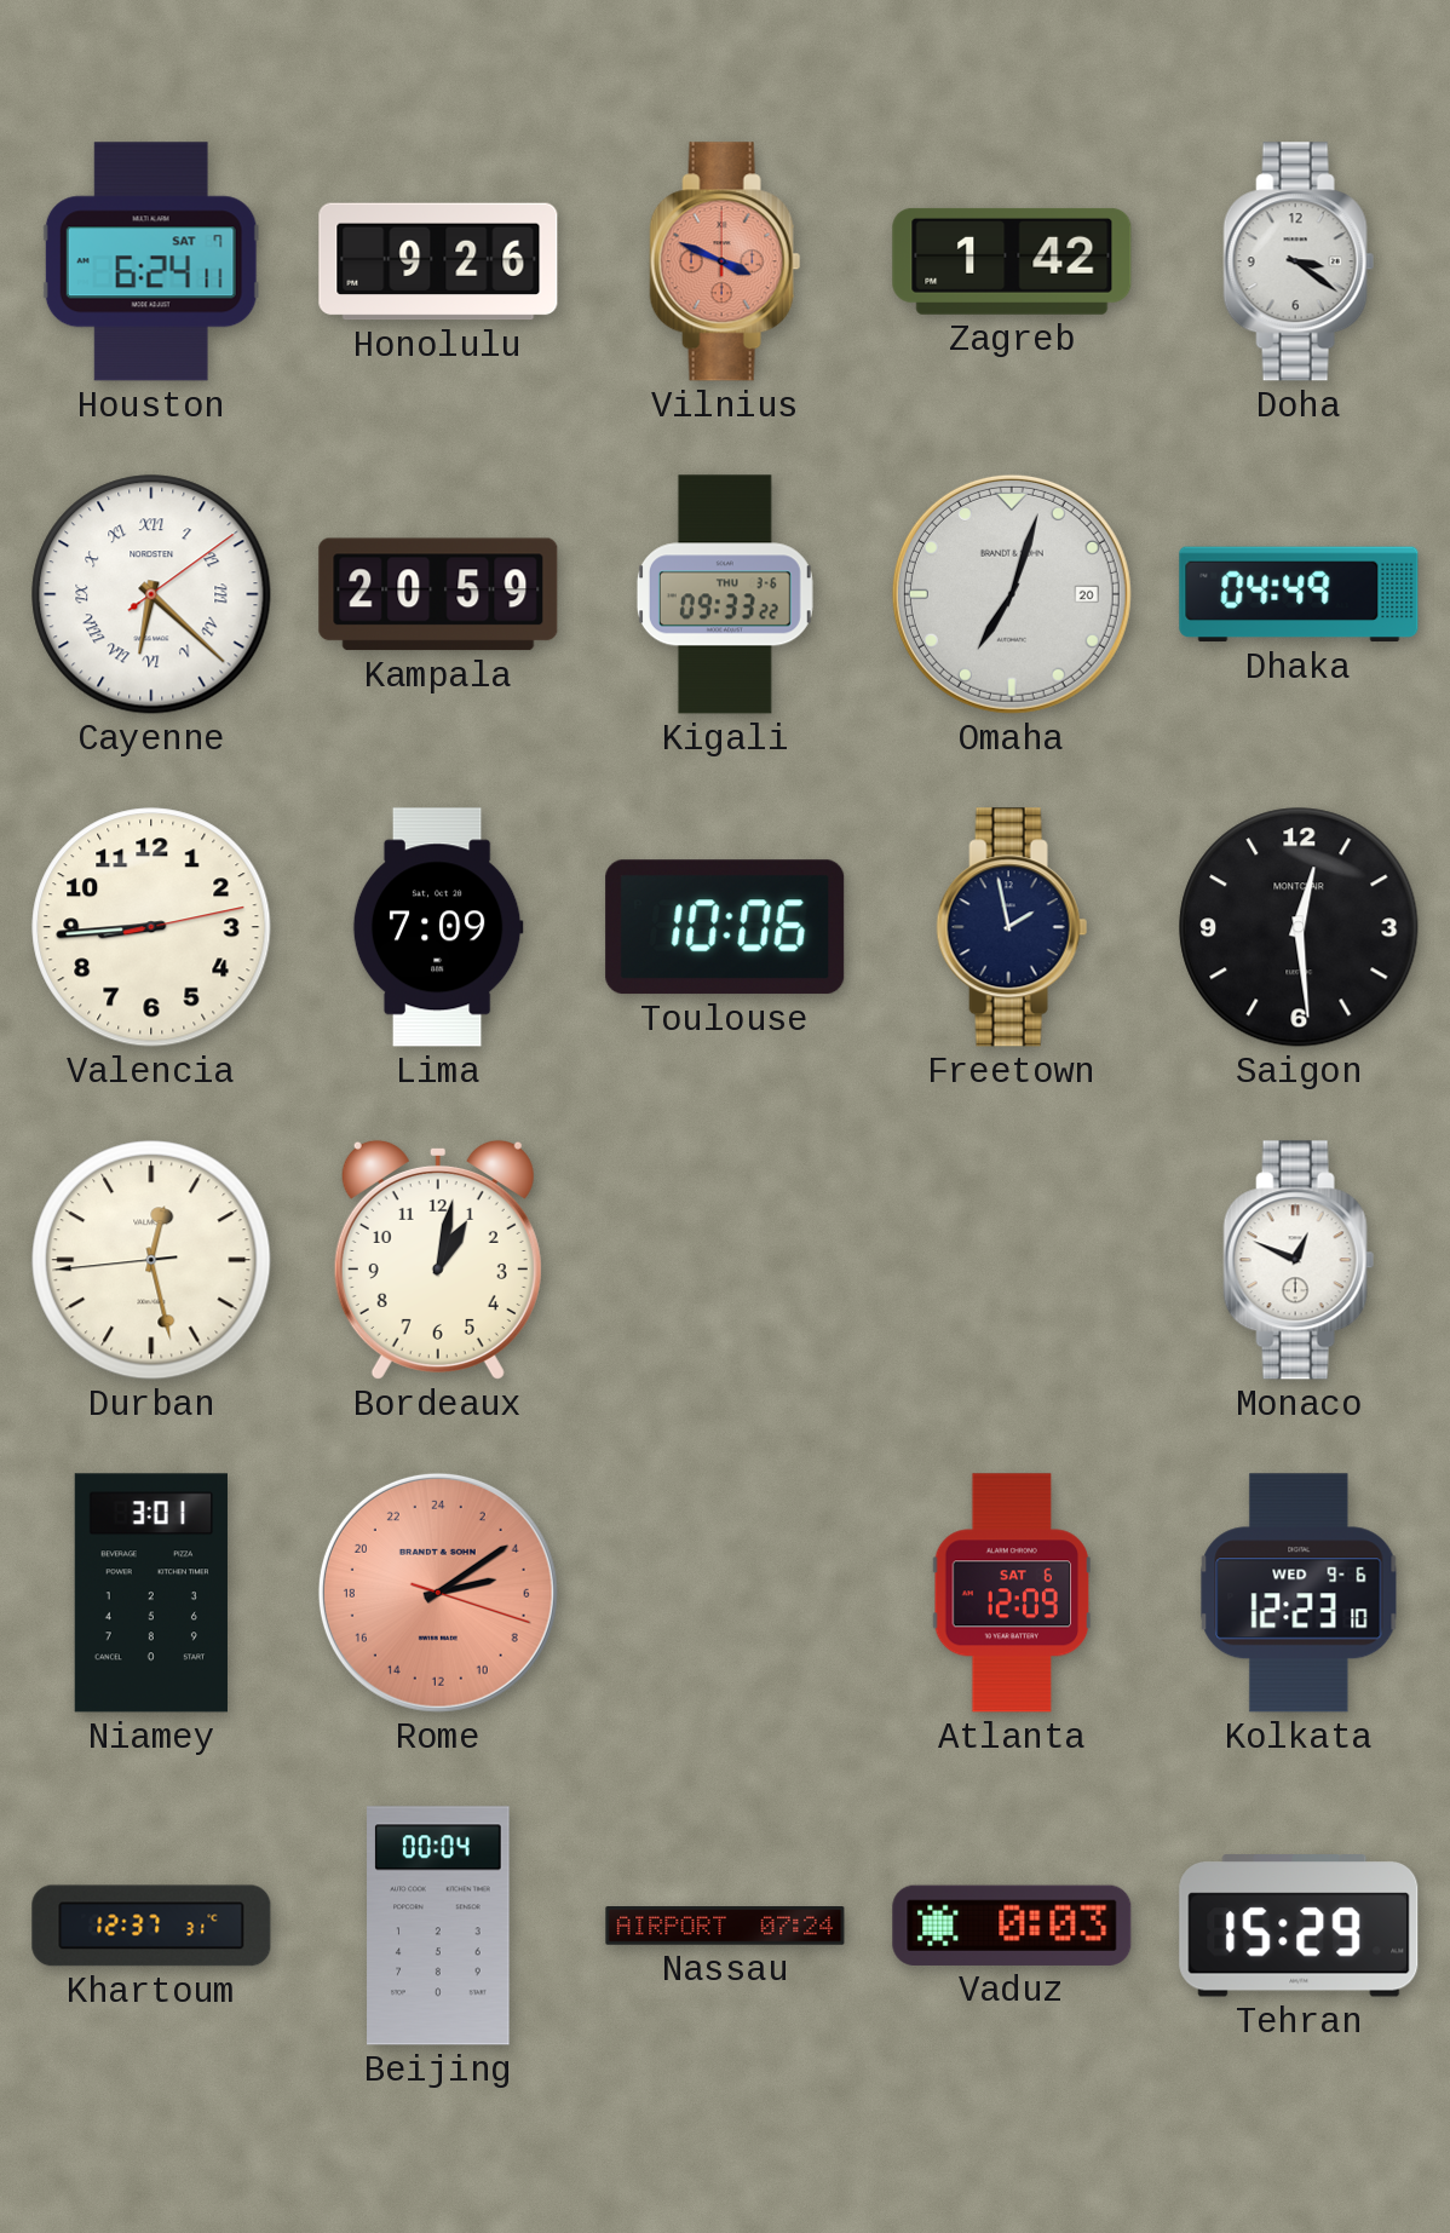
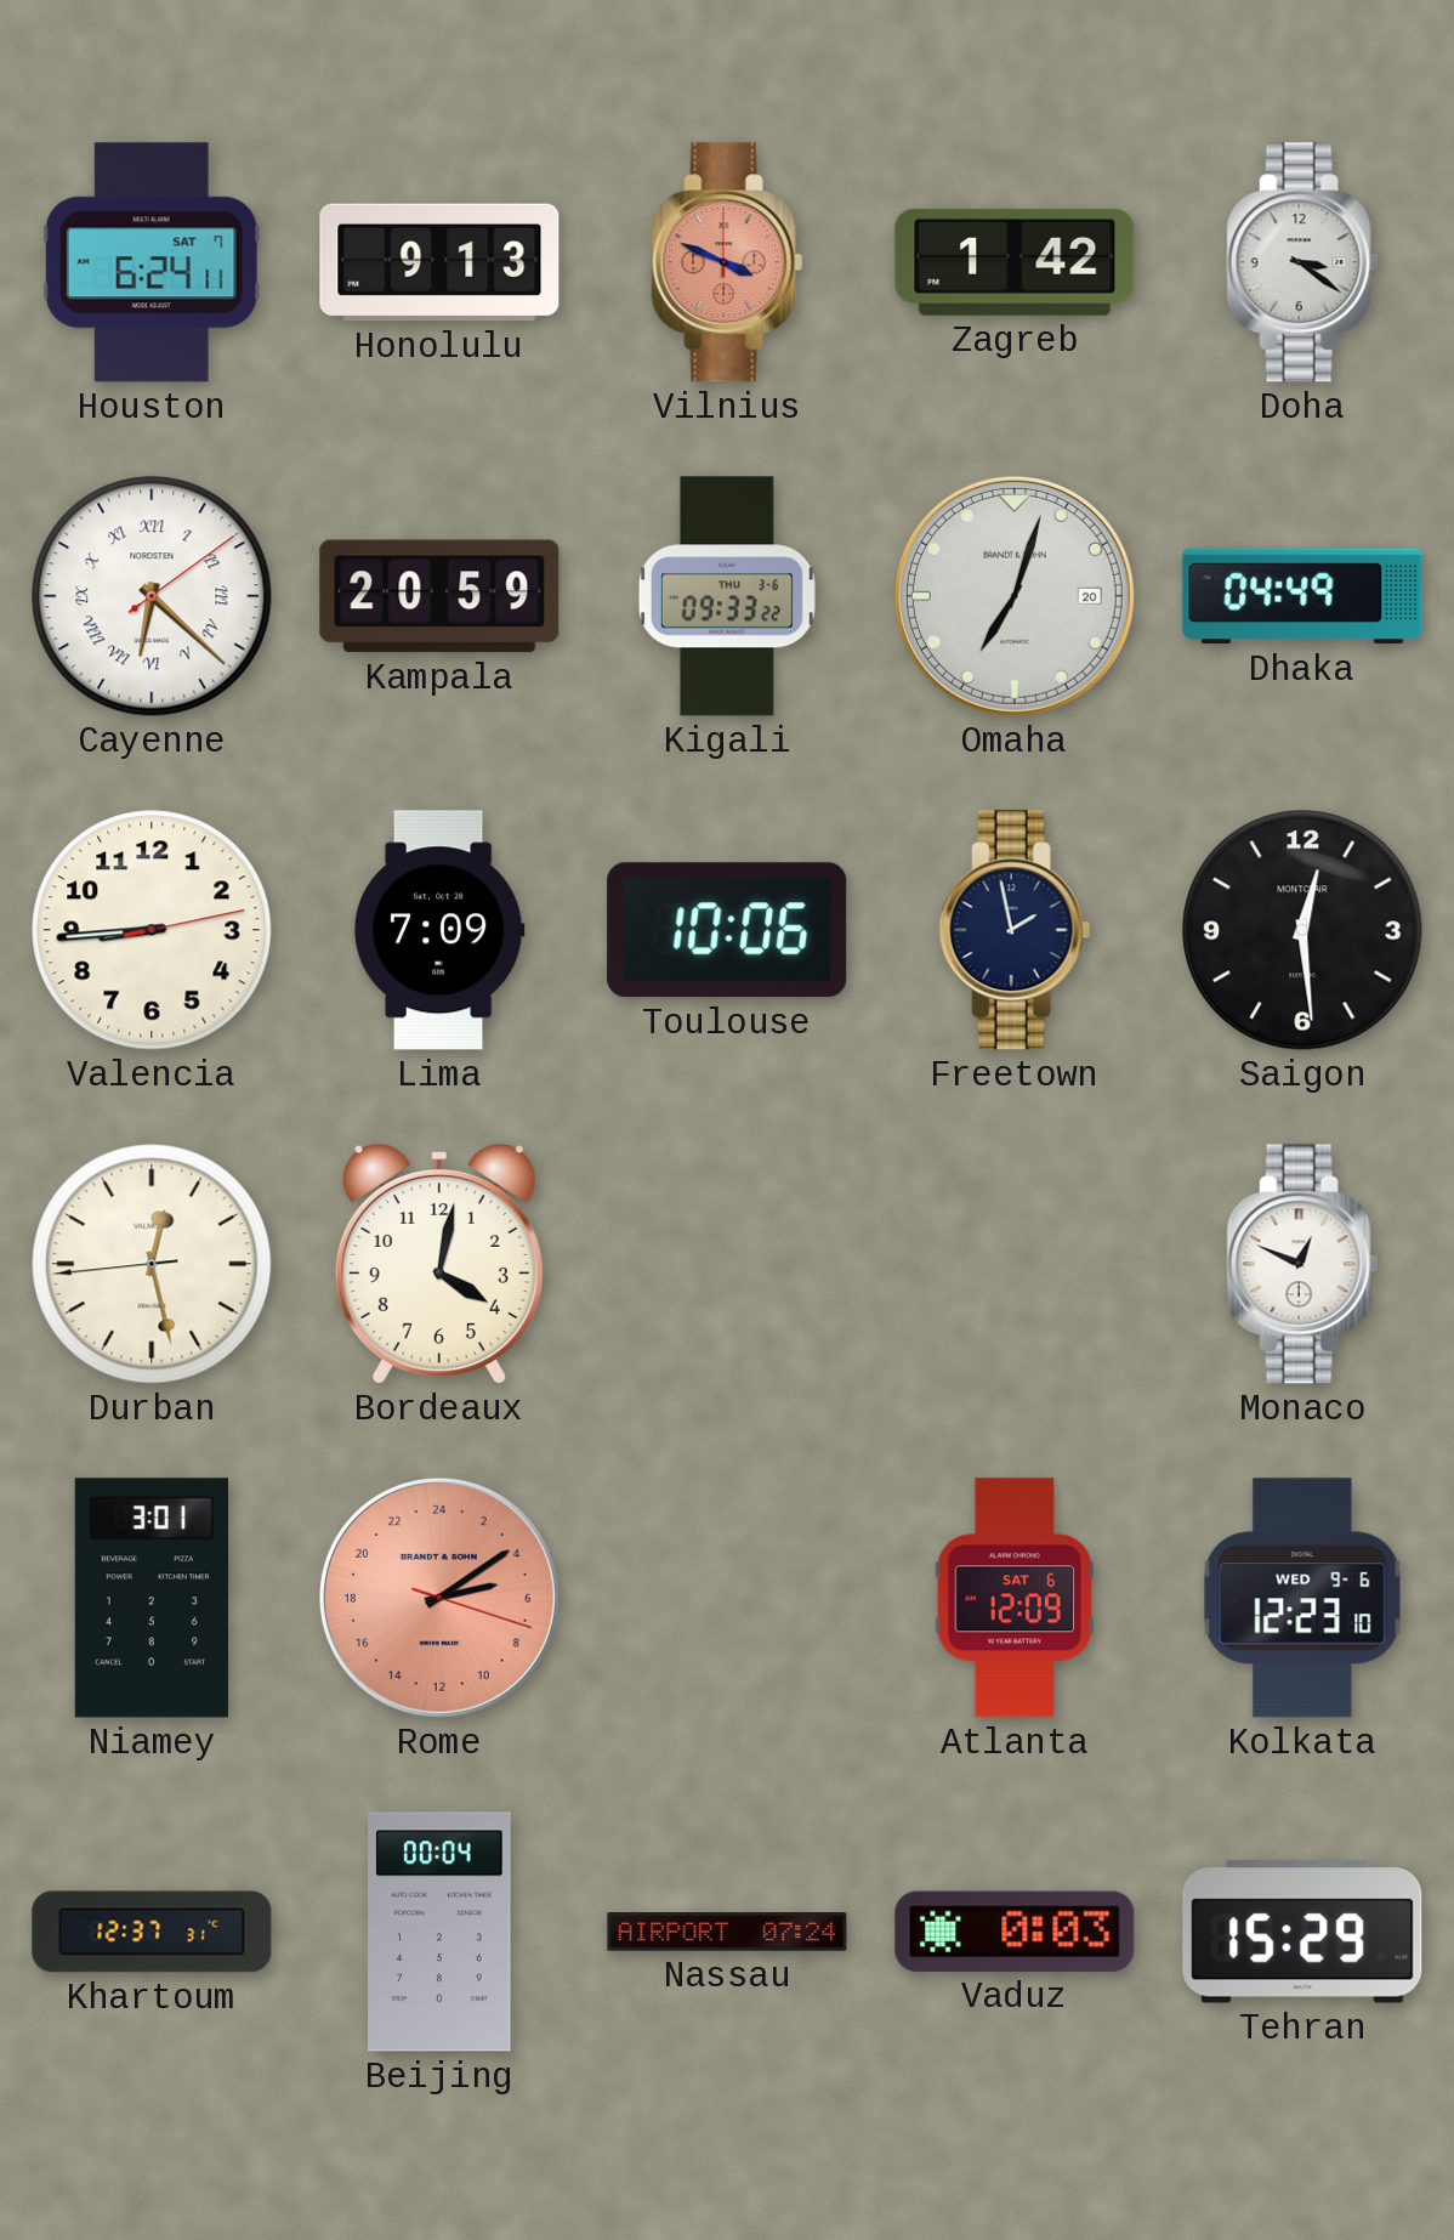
Honolulu: 9:26 -> 9:13 (439, 262)
Bordeaux: 1:02 -> 4:02 (439, 1264)
